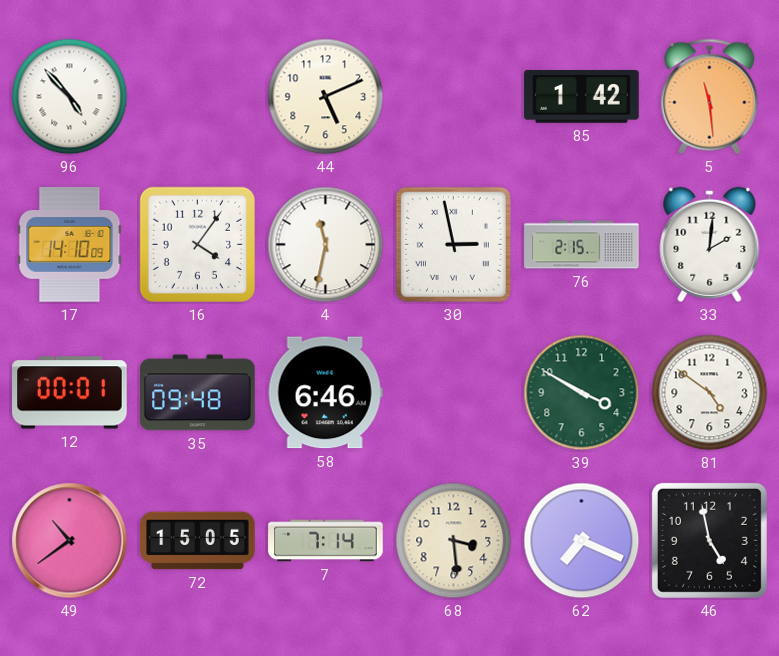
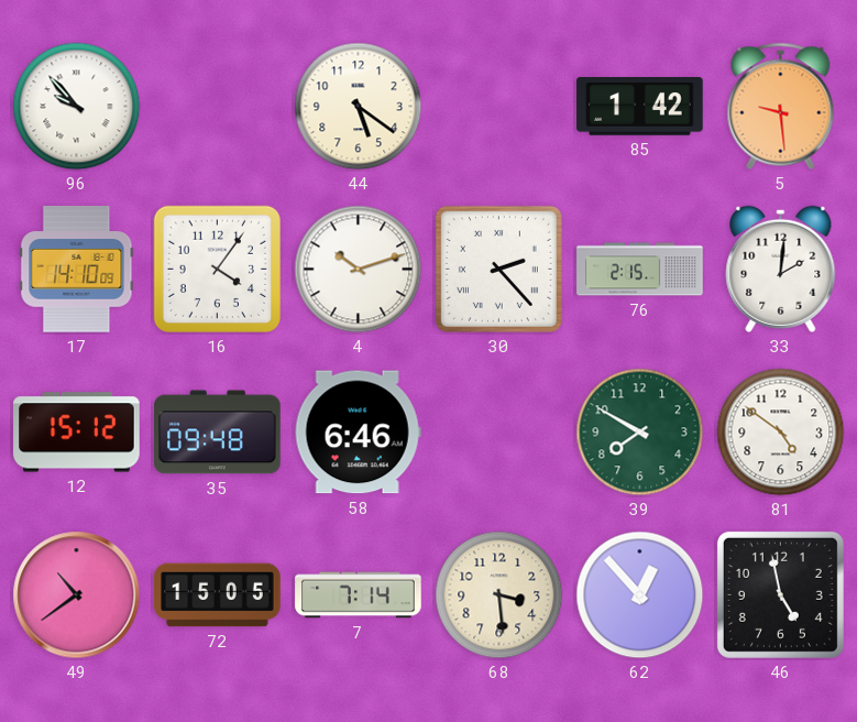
96: 4:53 -> 9:53 (77, 107)
44: 5:11 -> 5:21 (359, 107)
5: 11:29 -> 9:29 (781, 107)
4: 11:32 -> 10:12 (359, 270)
30: 2:58 -> 2:23 (498, 269)
12: 00:01 -> 15:12 (77, 433)
39: 3:50 -> 7:50 (640, 433)
62: 7:19 -> 12:53 (640, 595)
